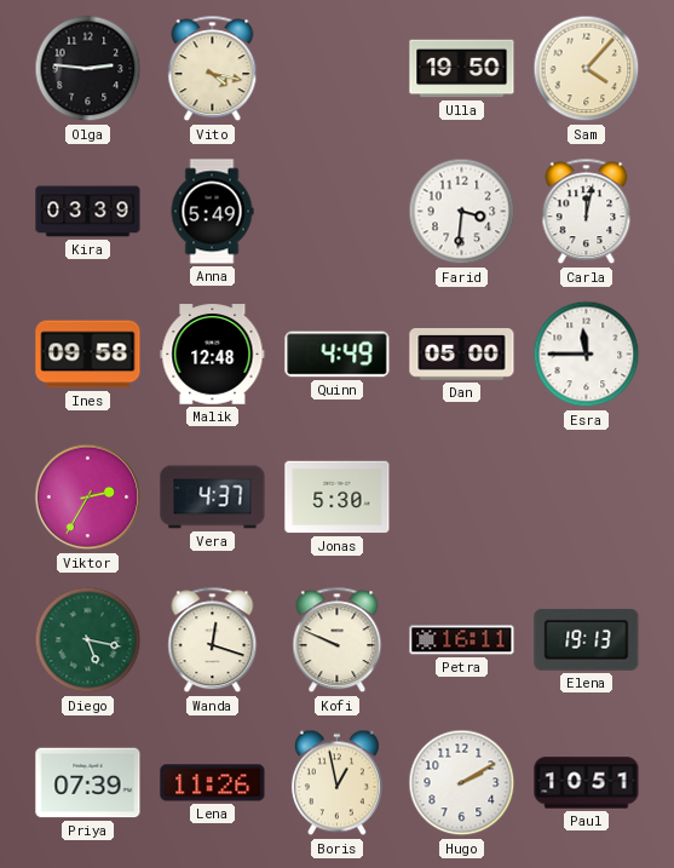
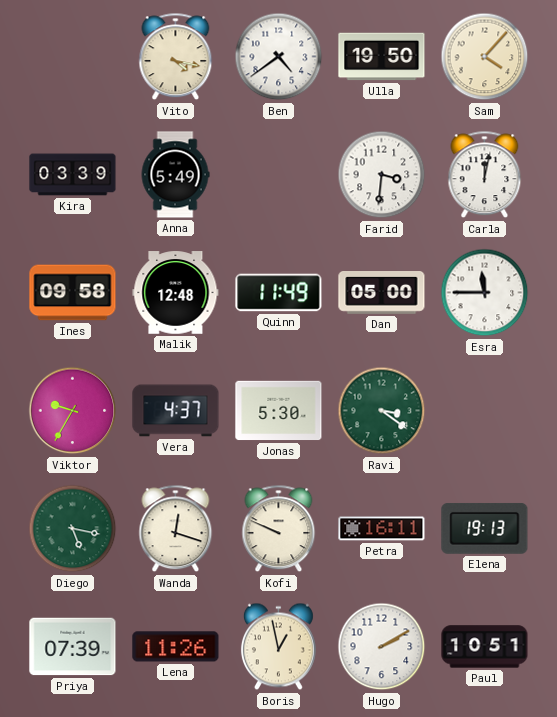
Olga: 2:46 -> none (88, 69)
Ben: none -> 4:39 (279, 57)
Quinn: 4:49 -> 11:49 (279, 293)
Viktor: 2:35 -> 9:35 (73, 411)
Ravi: none -> 3:21 (382, 411)
